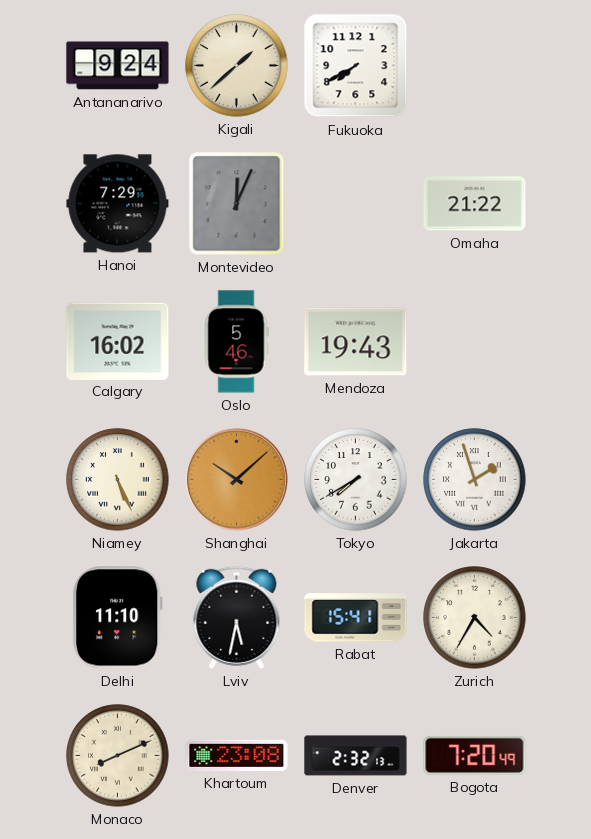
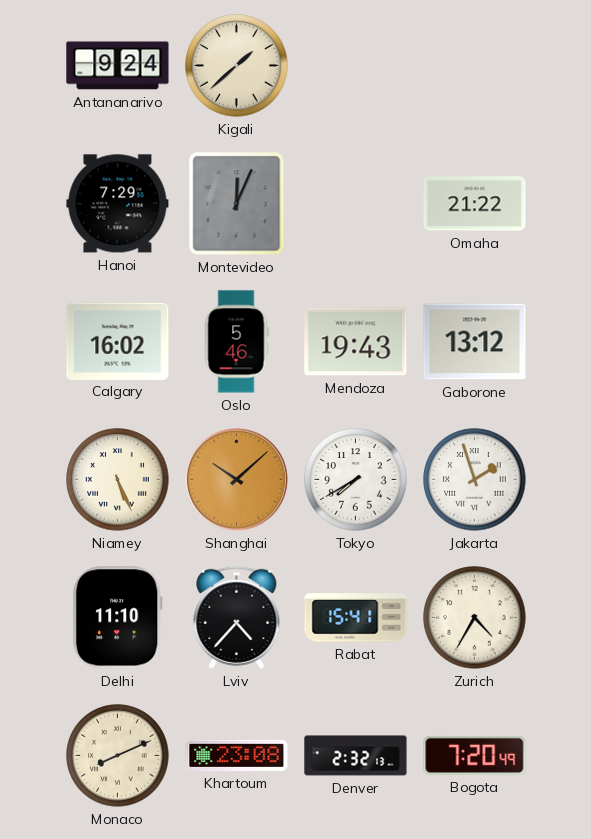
Fukuoka: 7:40 -> none (356, 66)
Gaborone: none -> 13:12 (475, 342)
Lviv: 5:32 -> 4:37 (237, 617)
